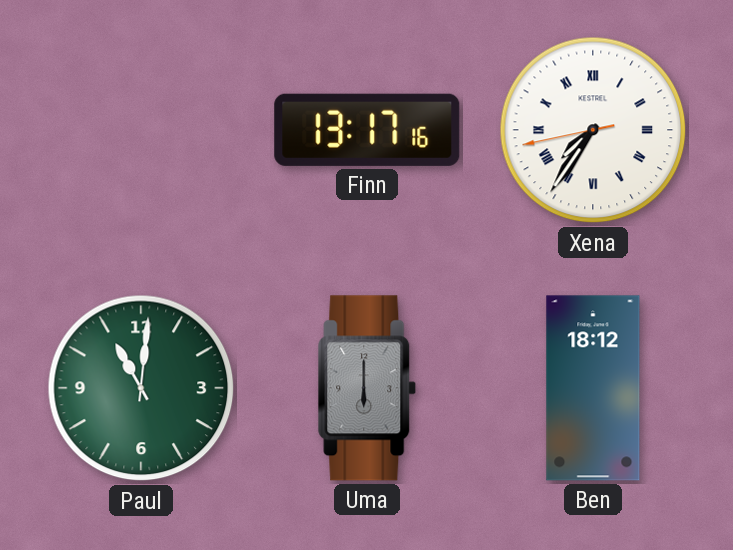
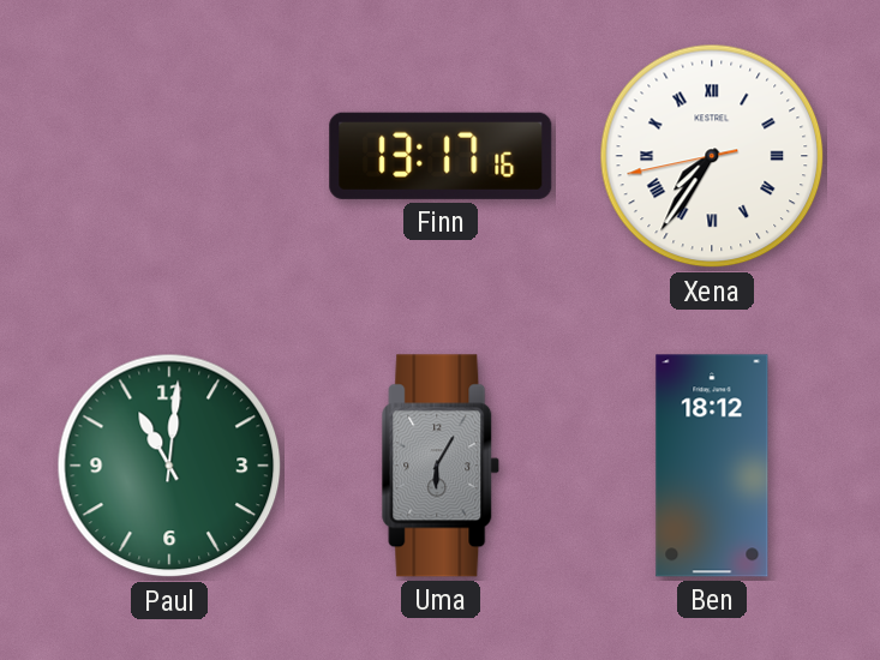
Uma: 6:00 -> 6:05 (441, 466)
